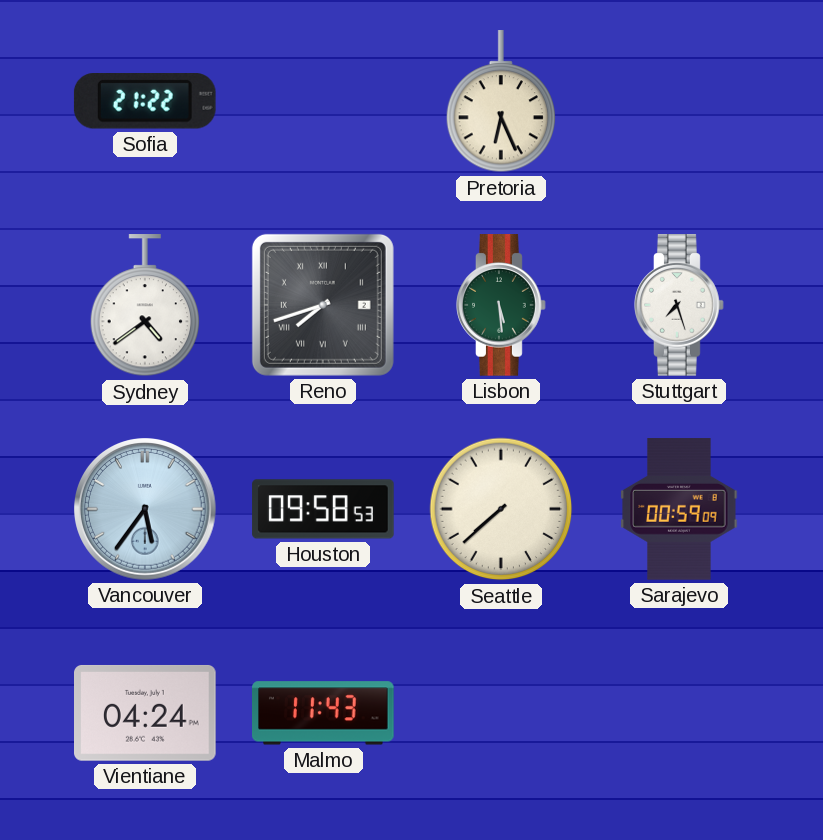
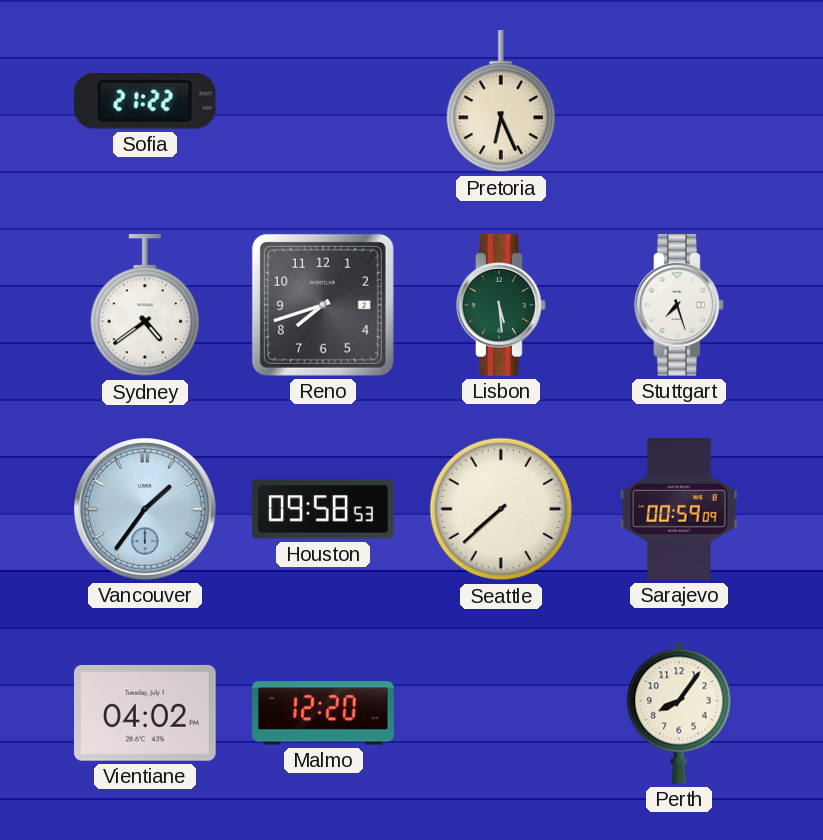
Reno numerals: Roman -> Arabic (323, 305)
Vancouver: 5:36 -> 1:36 (146, 510)
Vientiane: 04:24 -> 04:02 (145, 713)
Malmo: 11:43 -> 12:20 (324, 713)
Perth: none -> 8:06 (679, 713)
